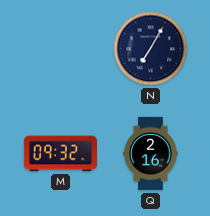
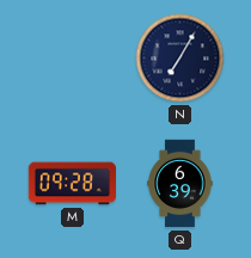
M: 09:32 -> 09:28 (72, 184)
Q: 2:16 -> 6:39 (180, 184)
